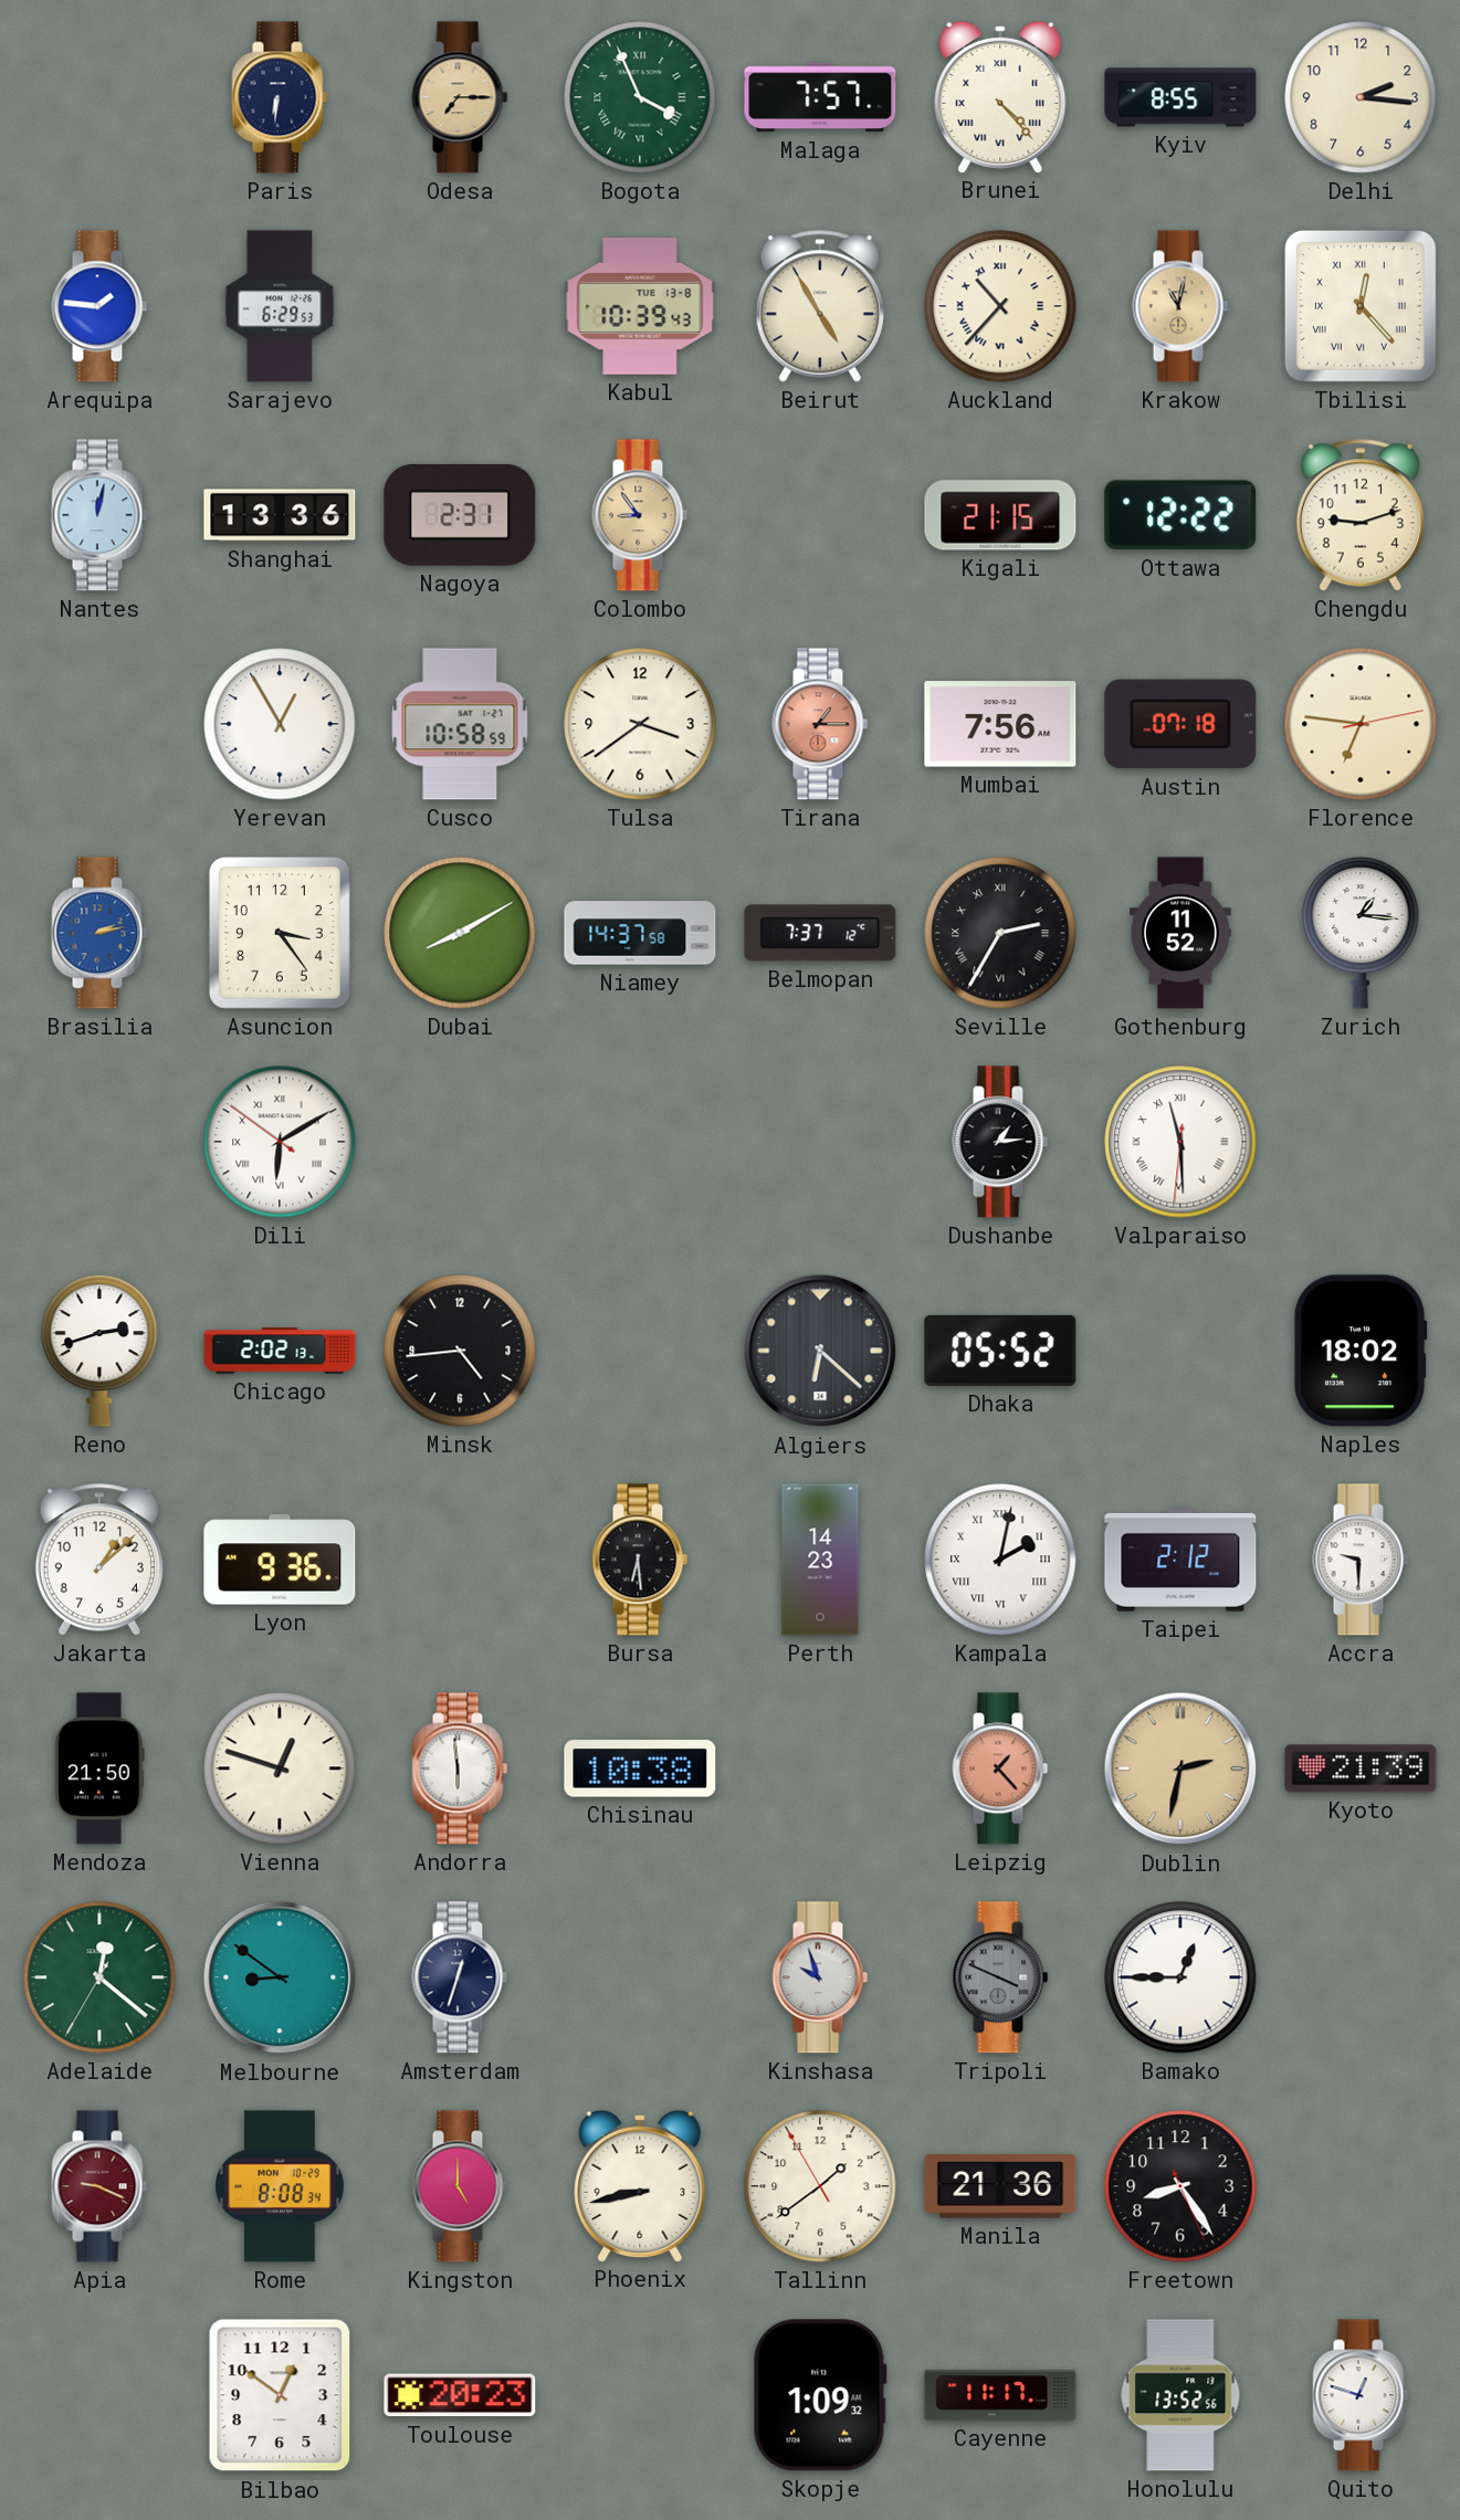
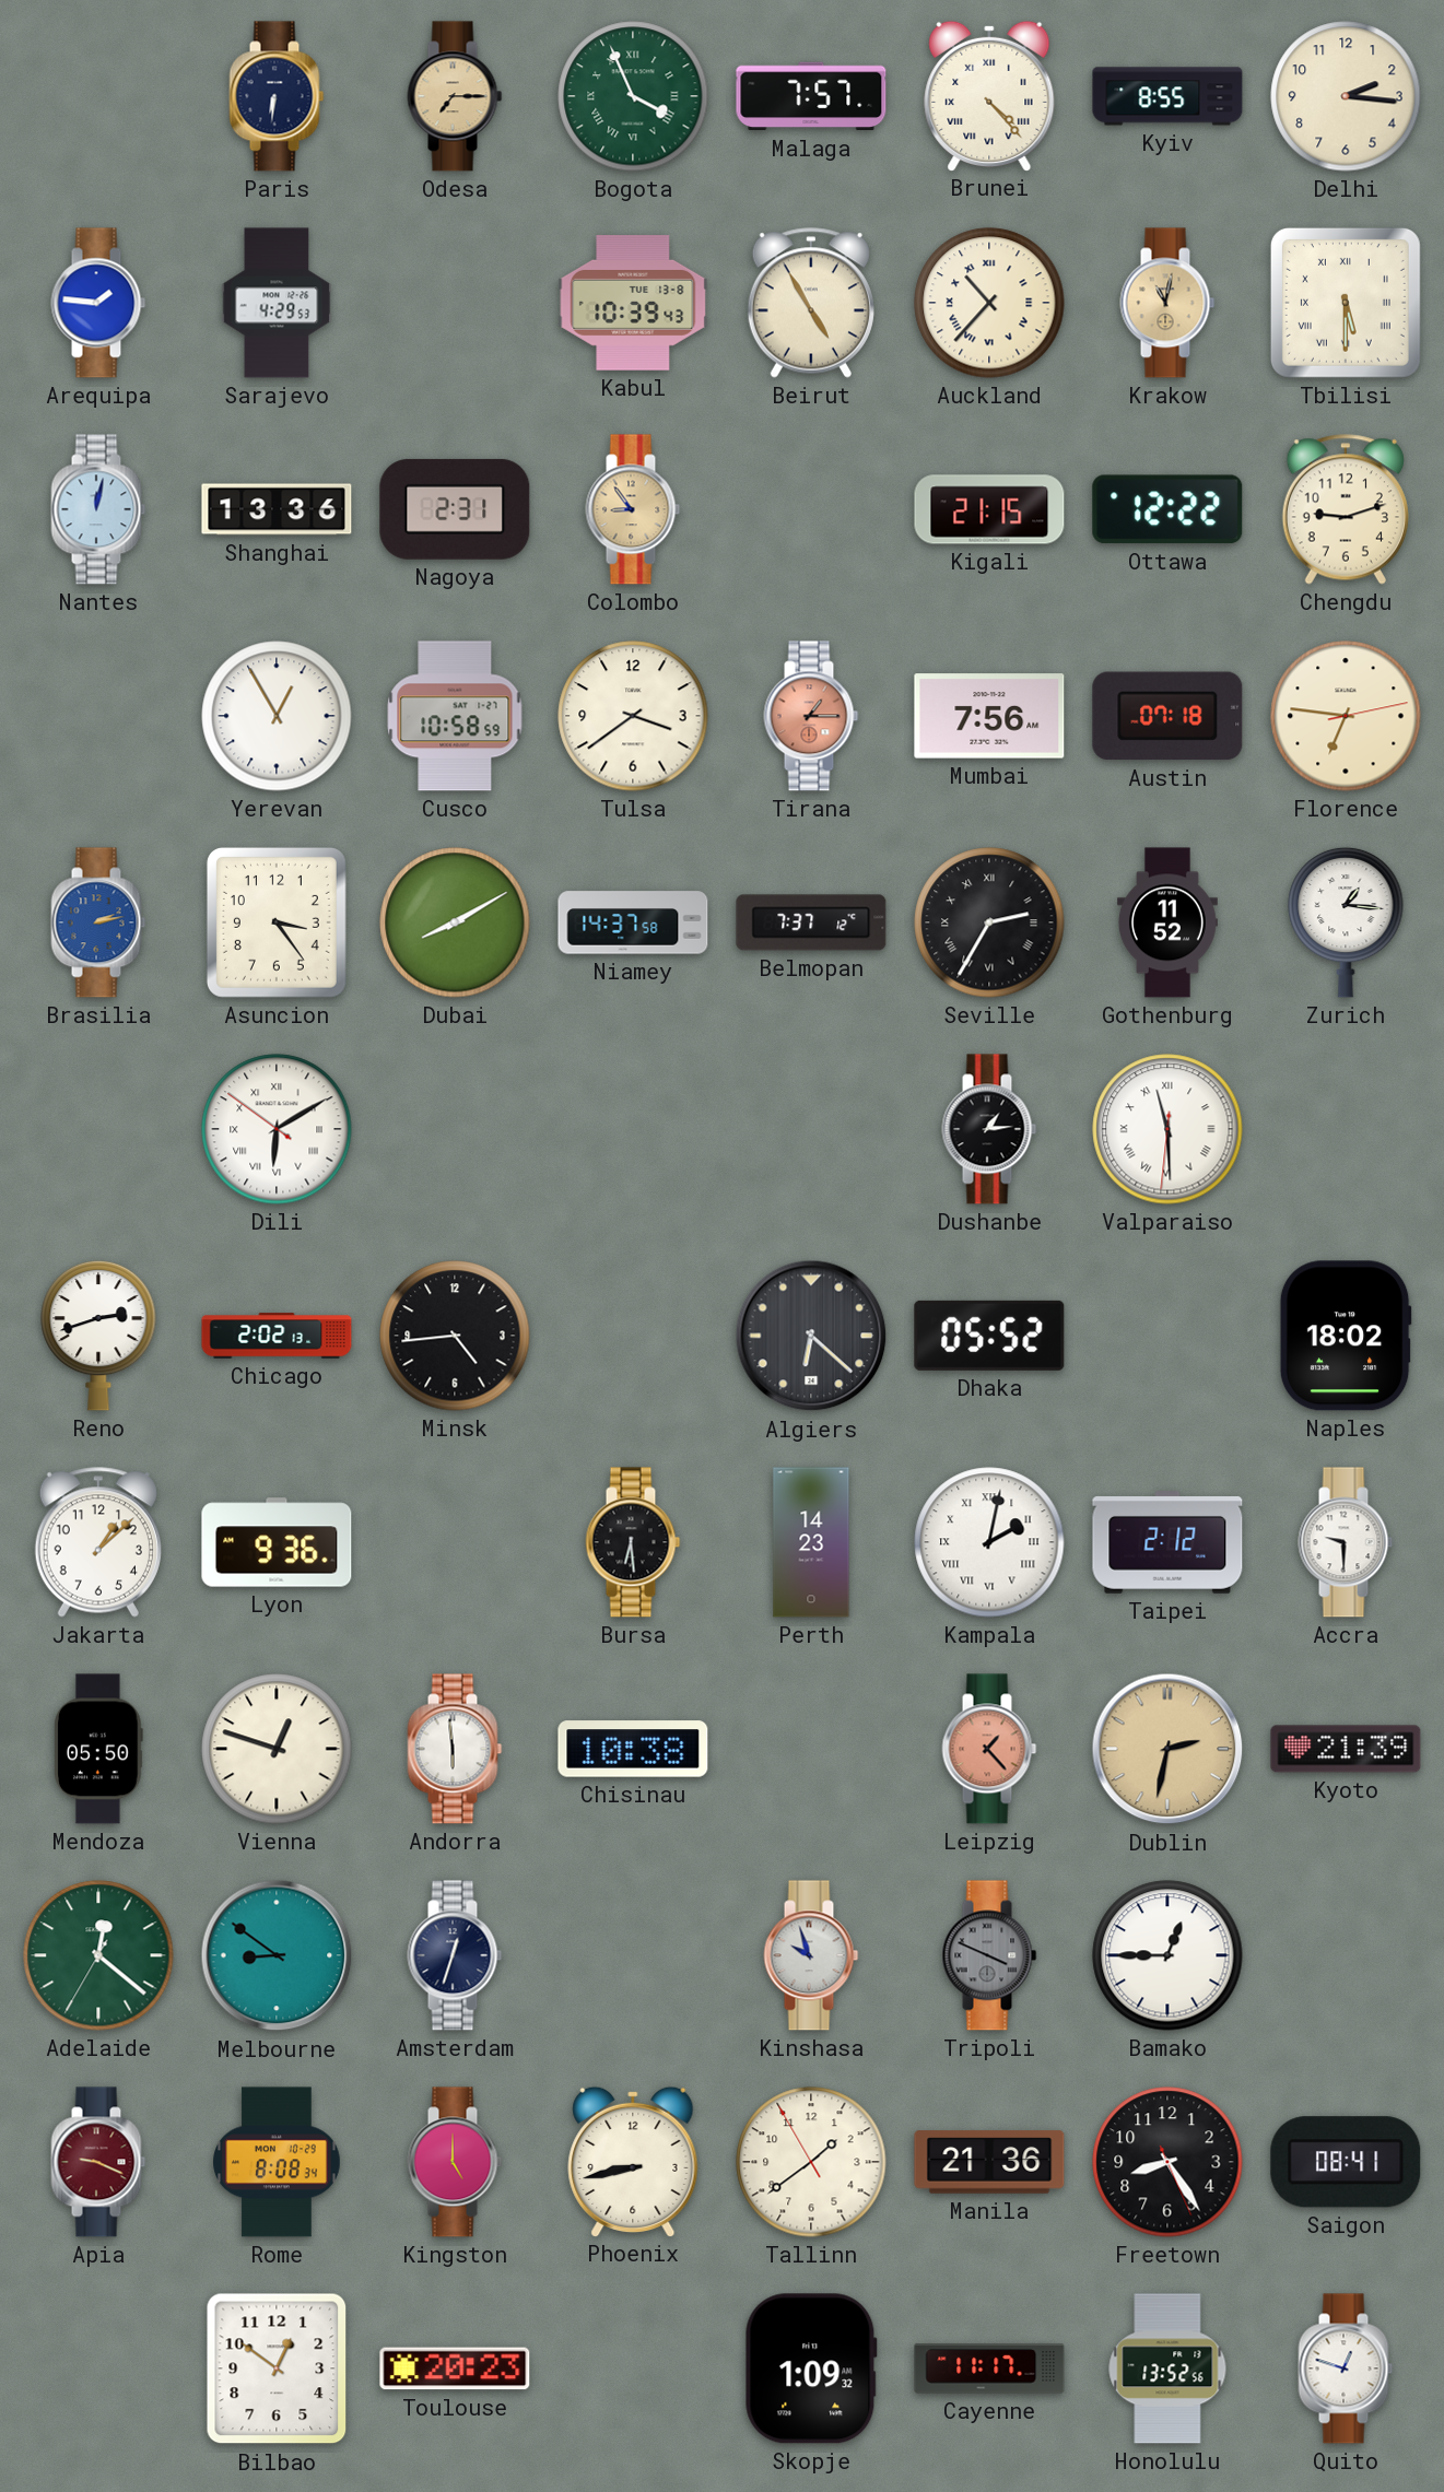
Sarajevo: 6:29 -> 4:29 (277, 303)
Tbilisi: 12:23 -> 5:30 (1346, 303)
Mendoza: 21:50 -> 05:50 (99, 1749)
Saigon: none -> 08:41 (1346, 2162)
